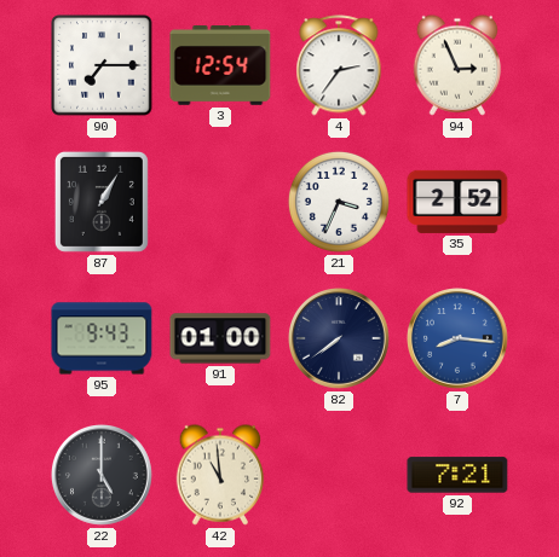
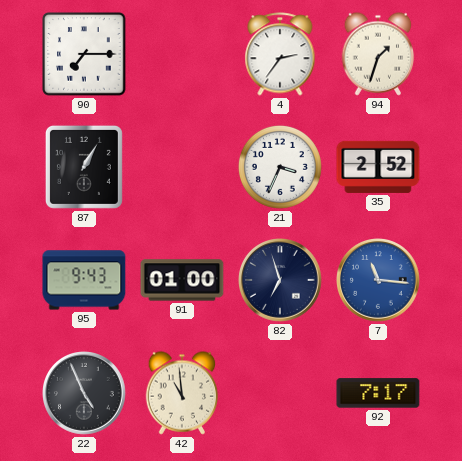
3: 12:54 -> none (220, 66)
94: 2:56 -> 1:33 (378, 54)
82: 7:39 -> 6:57 (281, 281)
7: 8:16 -> 11:16 (379, 281)
22: 5:00 -> 4:56 (85, 394)
92: 7:21 -> 7:17 (378, 393)
